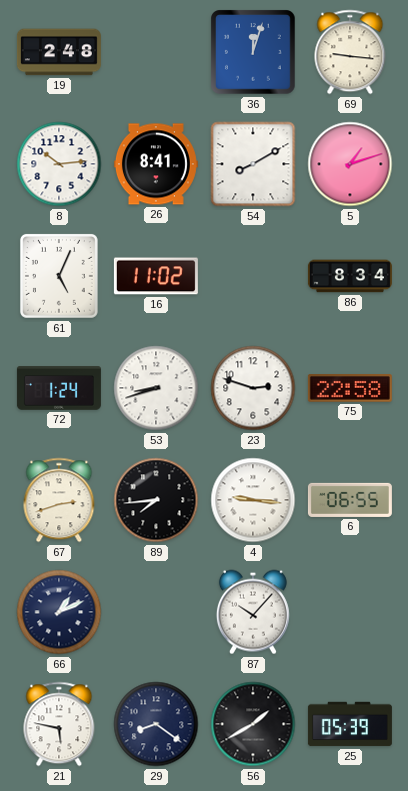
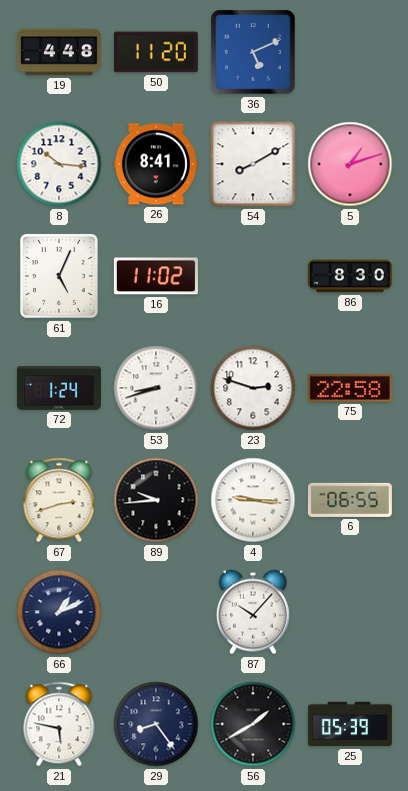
19: 2:48 -> 4:48 (59, 52)
50: none -> 11:20 (156, 52)
36: 12:03 -> 5:11 (254, 53)
69: 9:16 -> none (350, 52)
8: 10:14 -> 10:16 (59, 164)
86: 8:34 -> 8:30 (350, 276)
89: 7:44 -> 9:44 (156, 500)
29: 8:21 -> 8:24 (156, 724)
